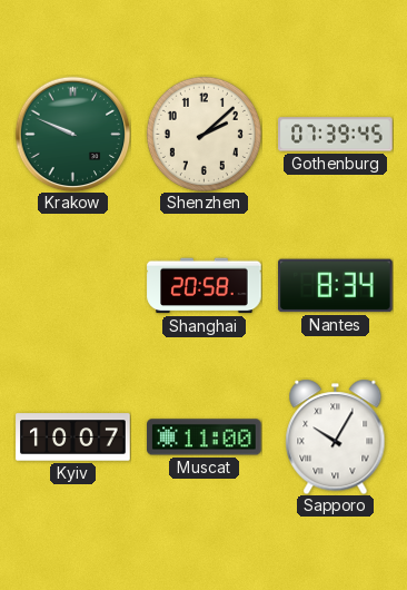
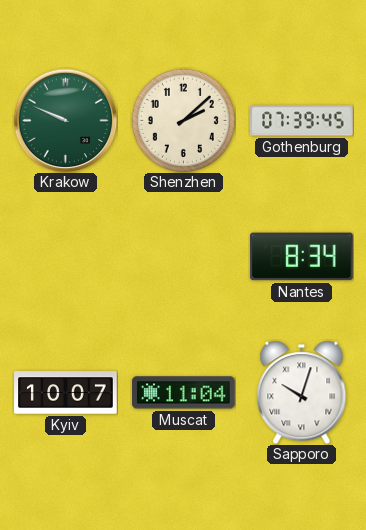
Shanghai: 20:58 -> none (205, 286)
Muscat: 11:00 -> 11:04 (184, 393)
Sapporo: 10:05 -> 10:03 (302, 392)
